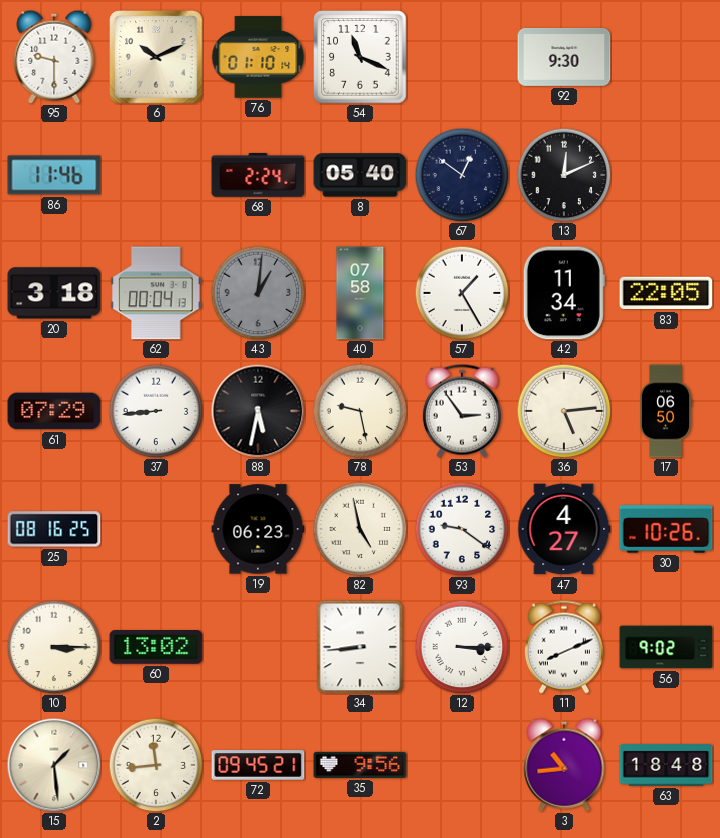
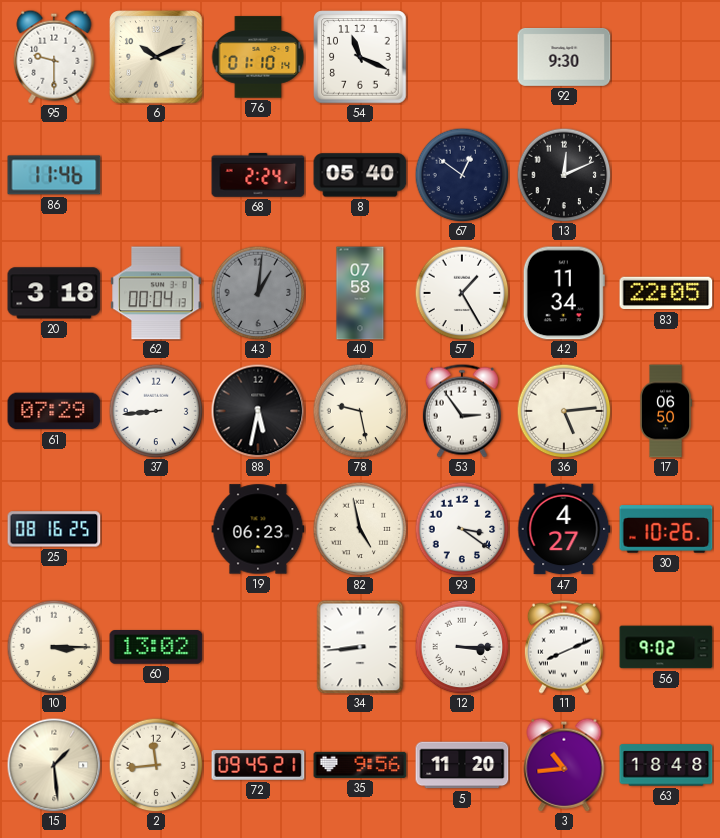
93: 9:21 -> 3:21 (462, 529)
5: none -> 11:20 (462, 765)
